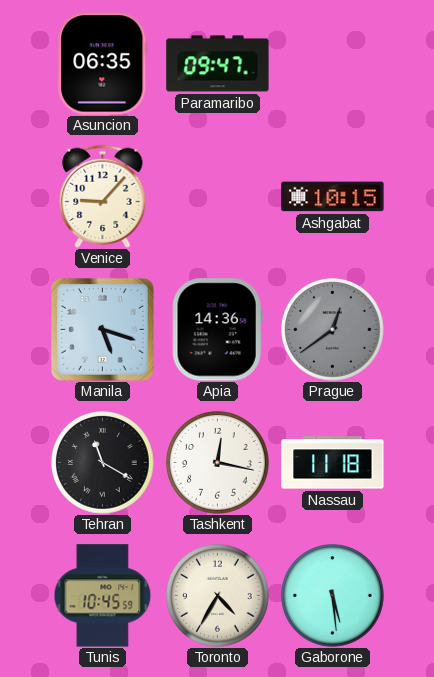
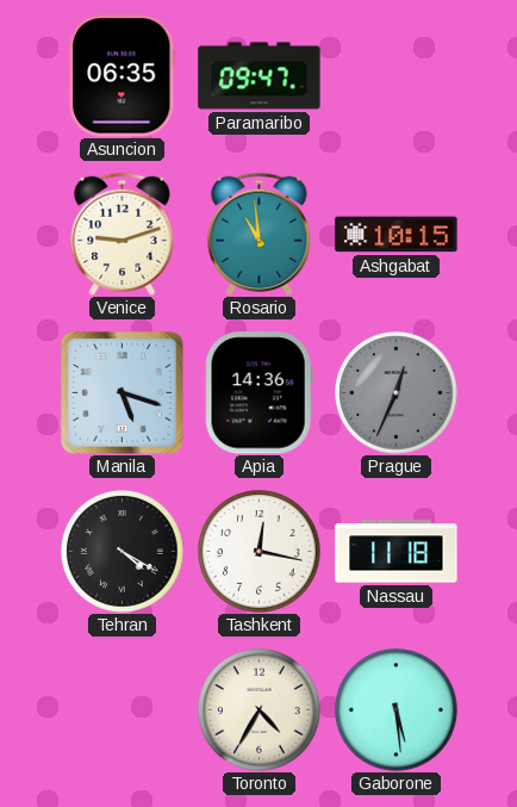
Venice: 9:07 -> 9:12 (123, 234)
Rosario: none -> 10:59 (260, 234)
Prague: 12:39 -> 12:34 (397, 393)
Tehran: 11:20 -> 4:20 (123, 552)
Tunis: 10:45 -> none (103, 596)
